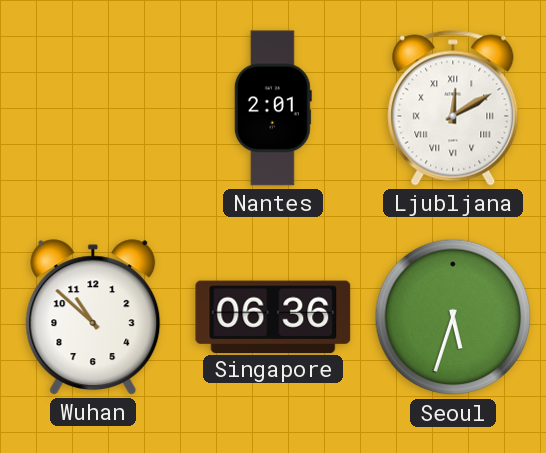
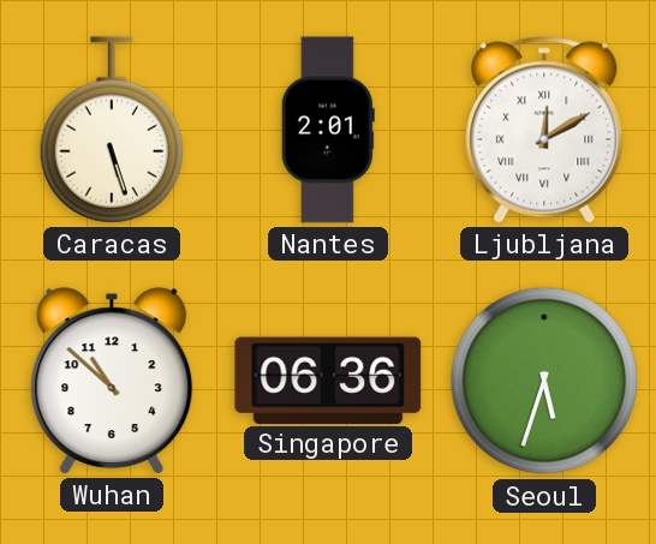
Caracas: none -> 5:27 (112, 130)
